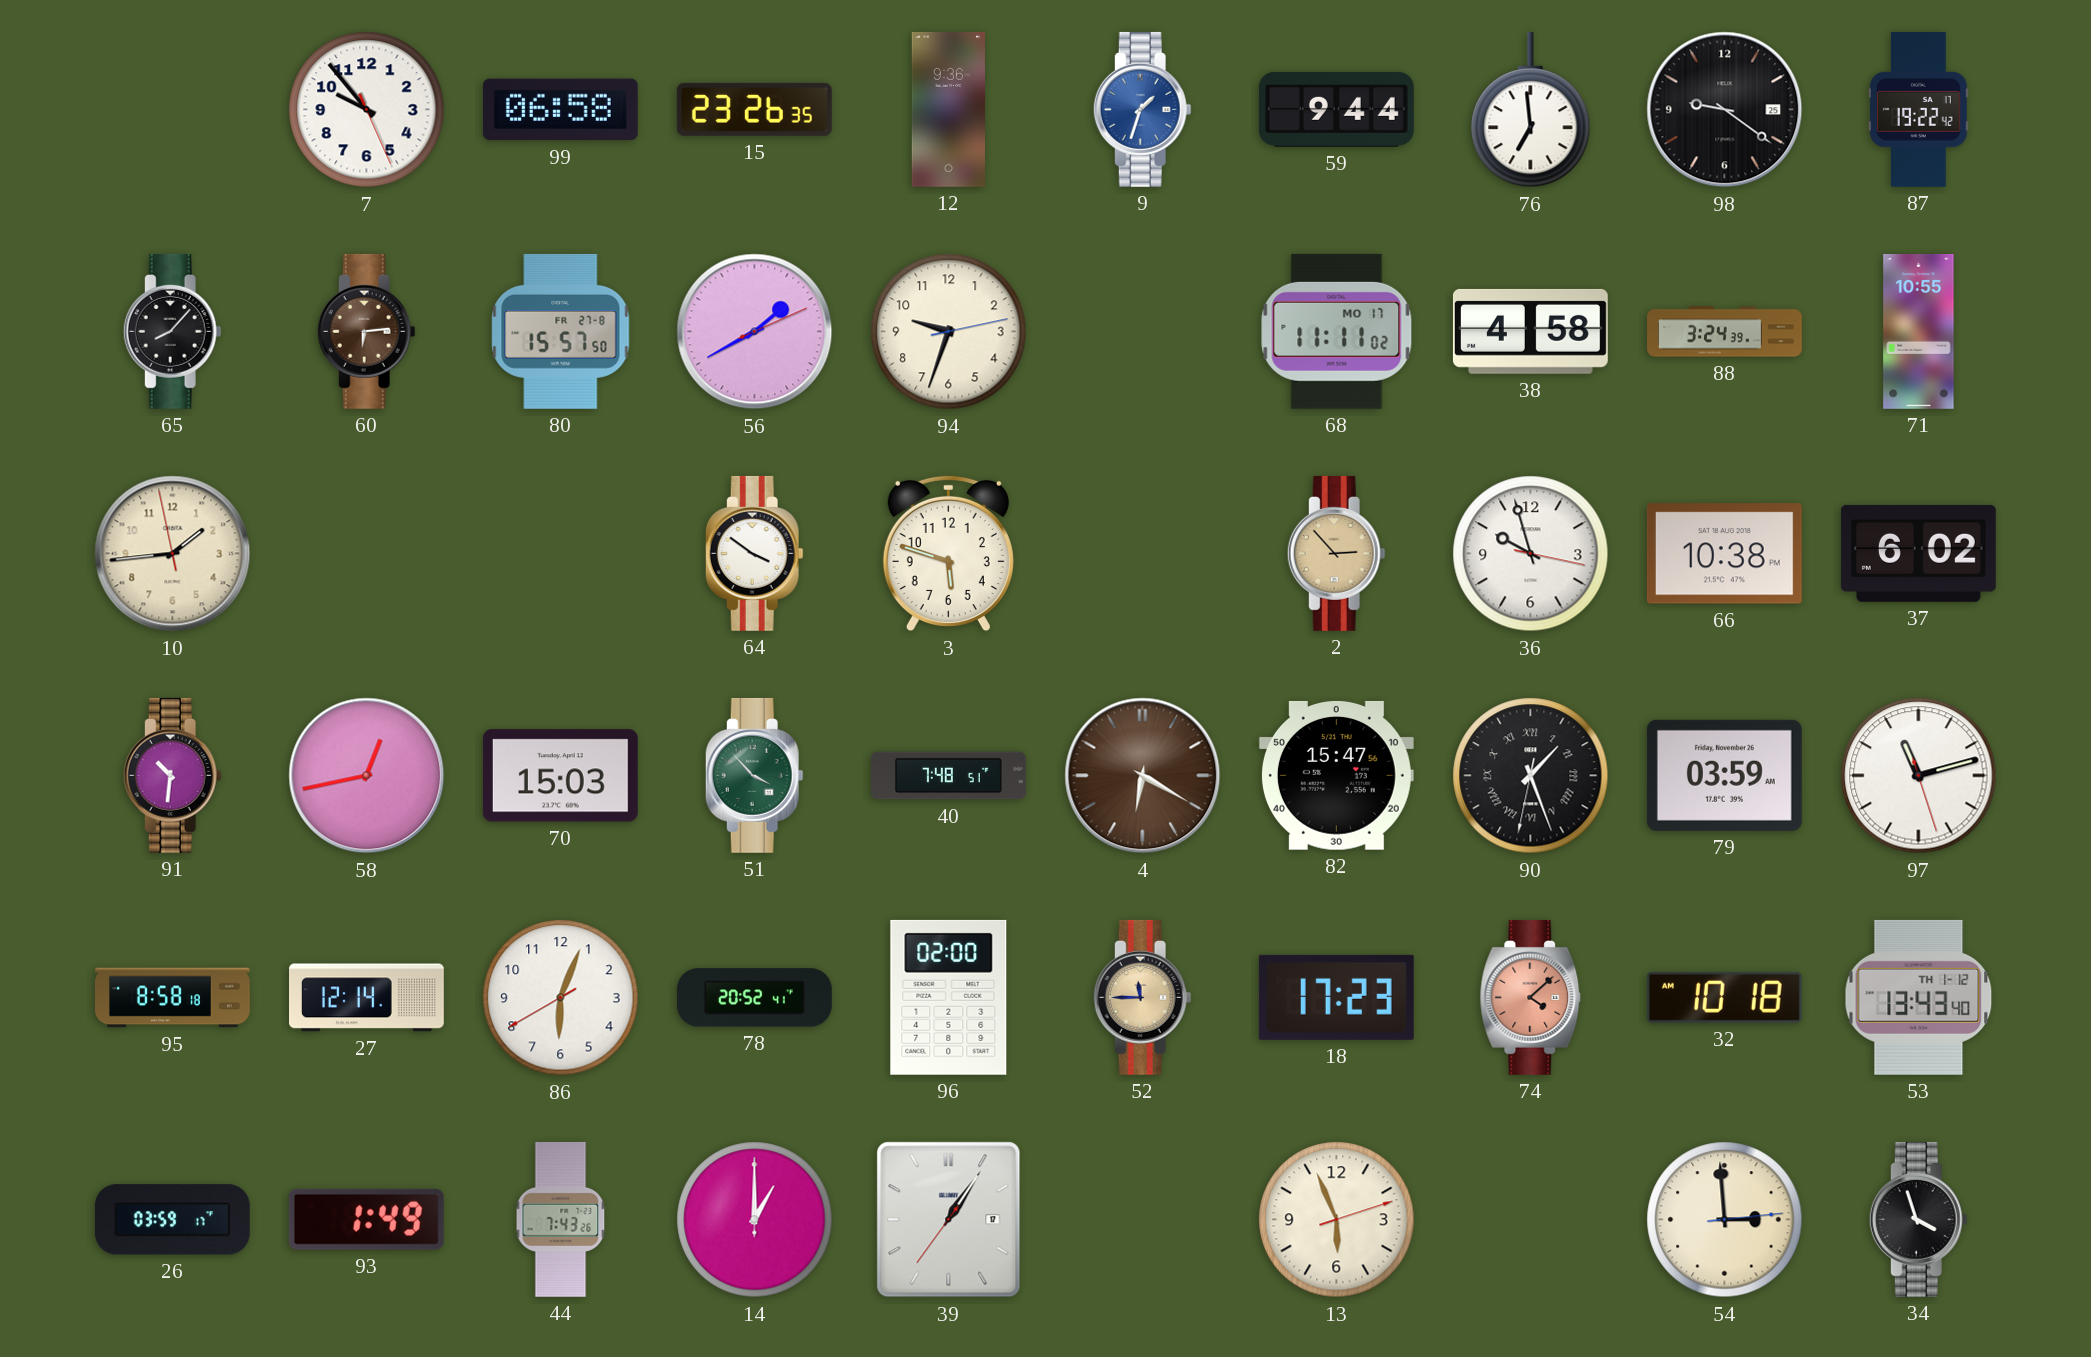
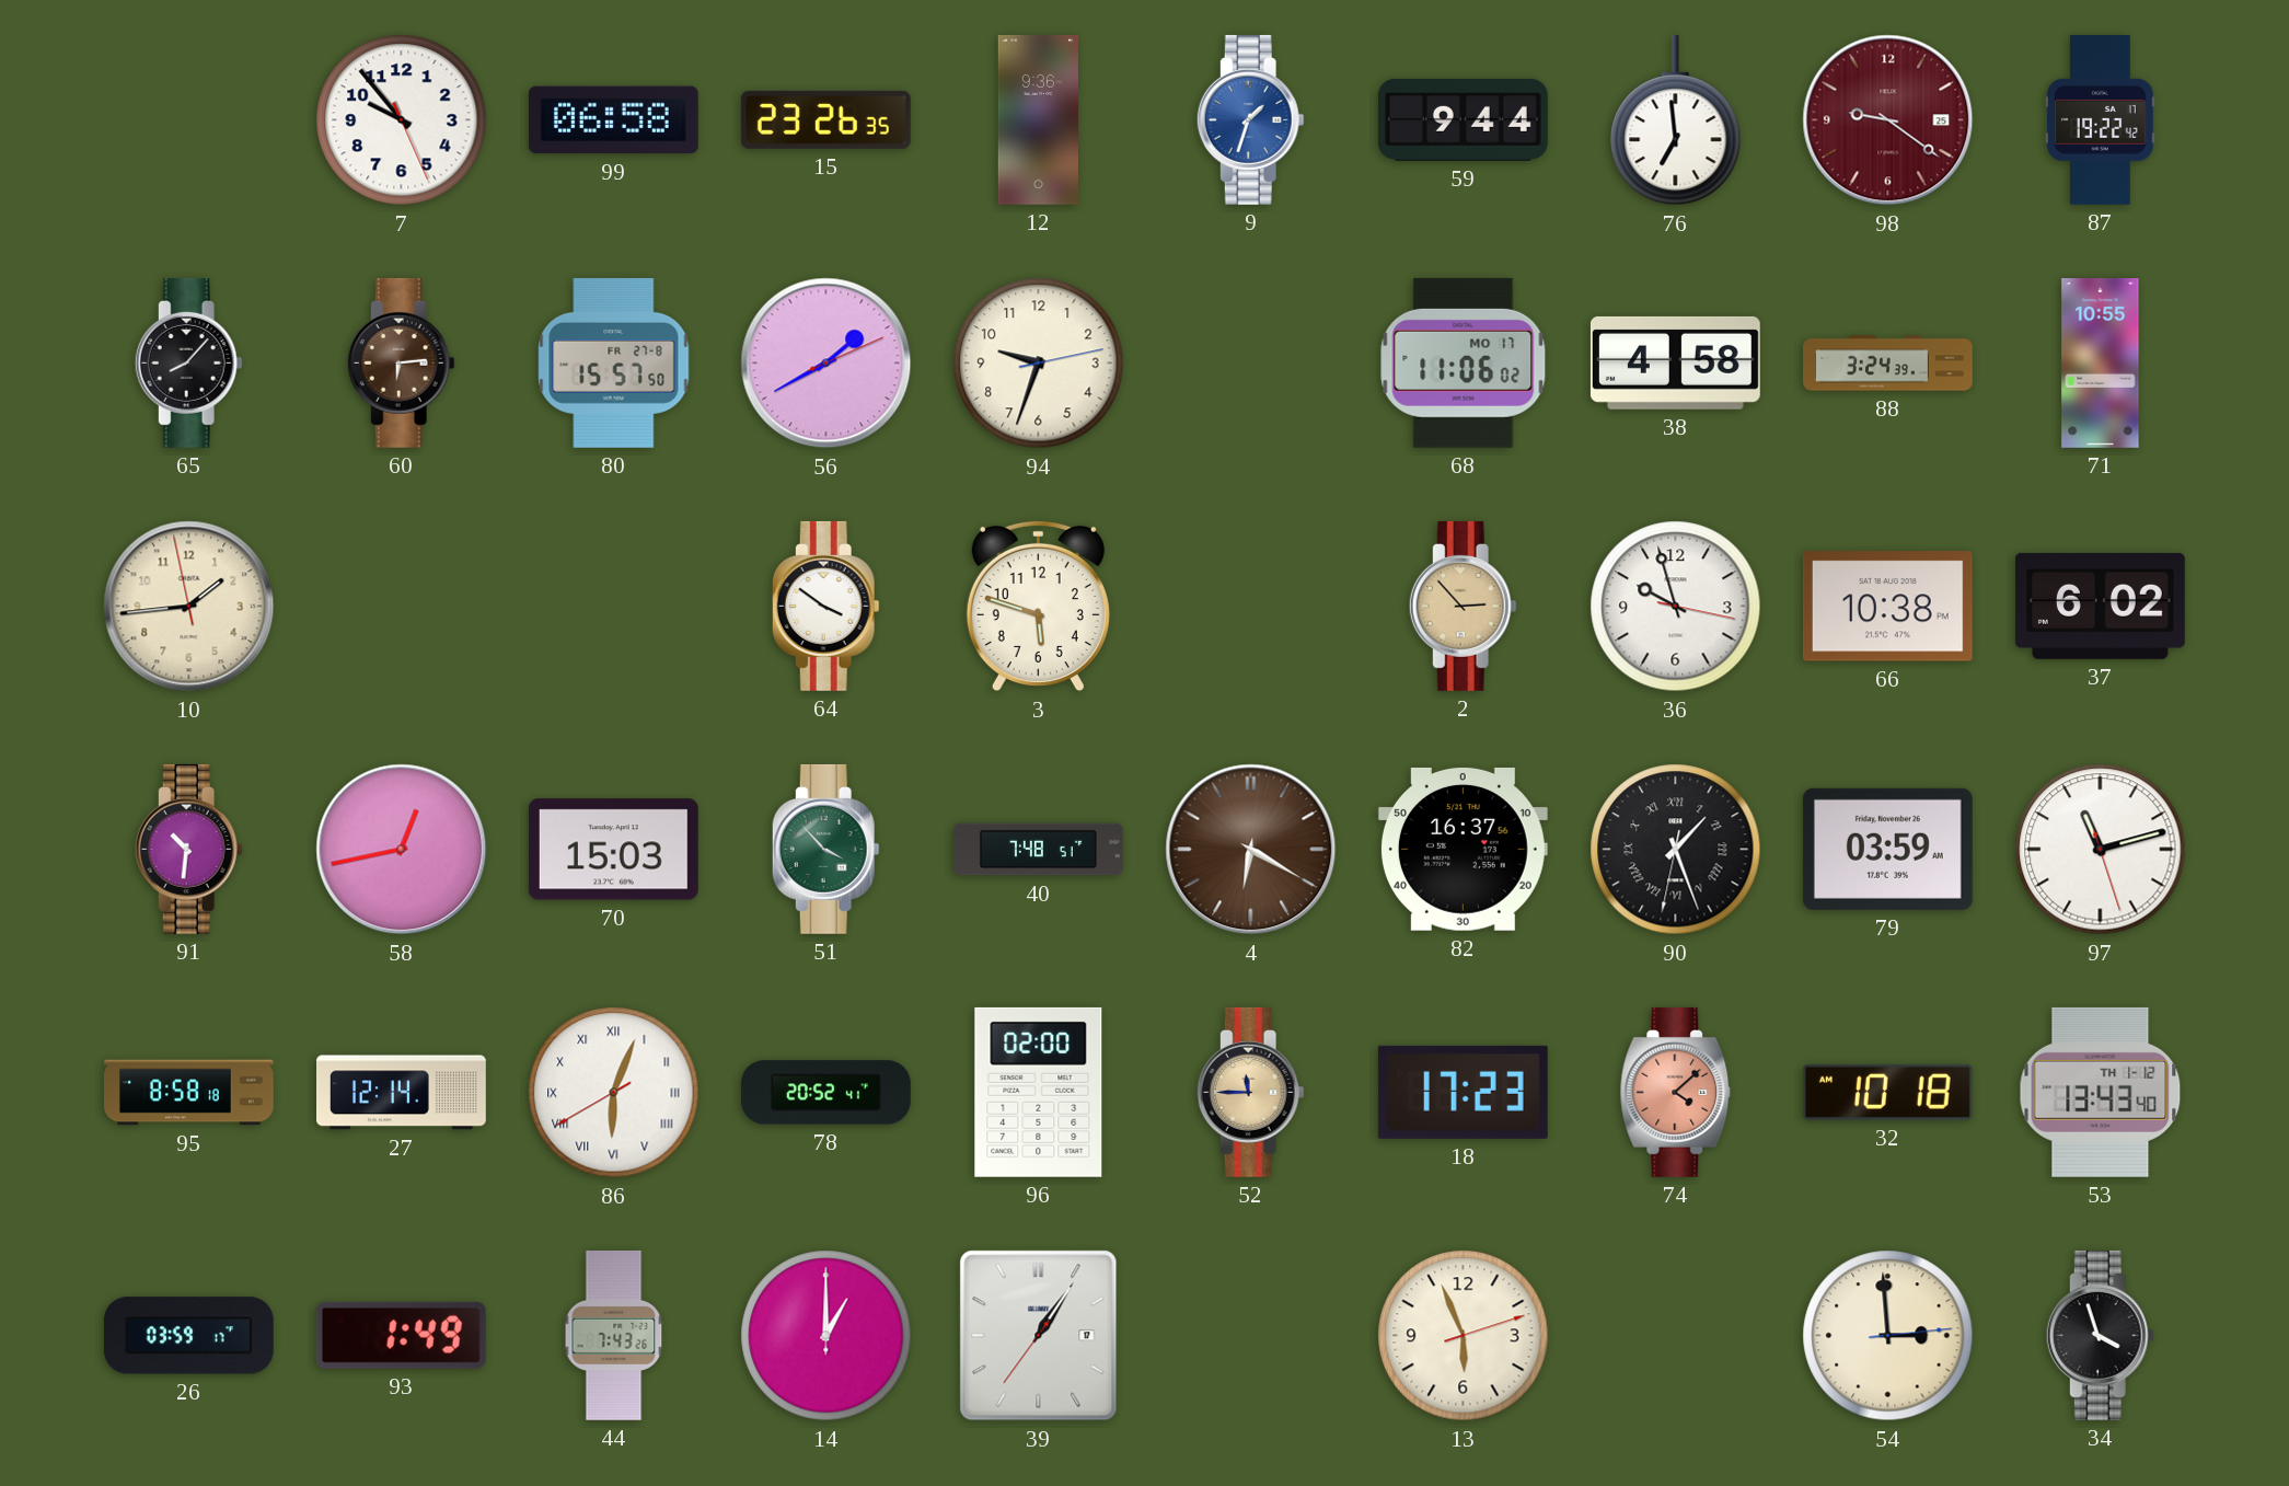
98 dial: black -> burgundy (1888, 120)
68: 11:11 -> 11:06 (1464, 362)
82: 15:47 -> 16:37 (1463, 849)
86 numerals: Arabic -> Roman (614, 1093)
